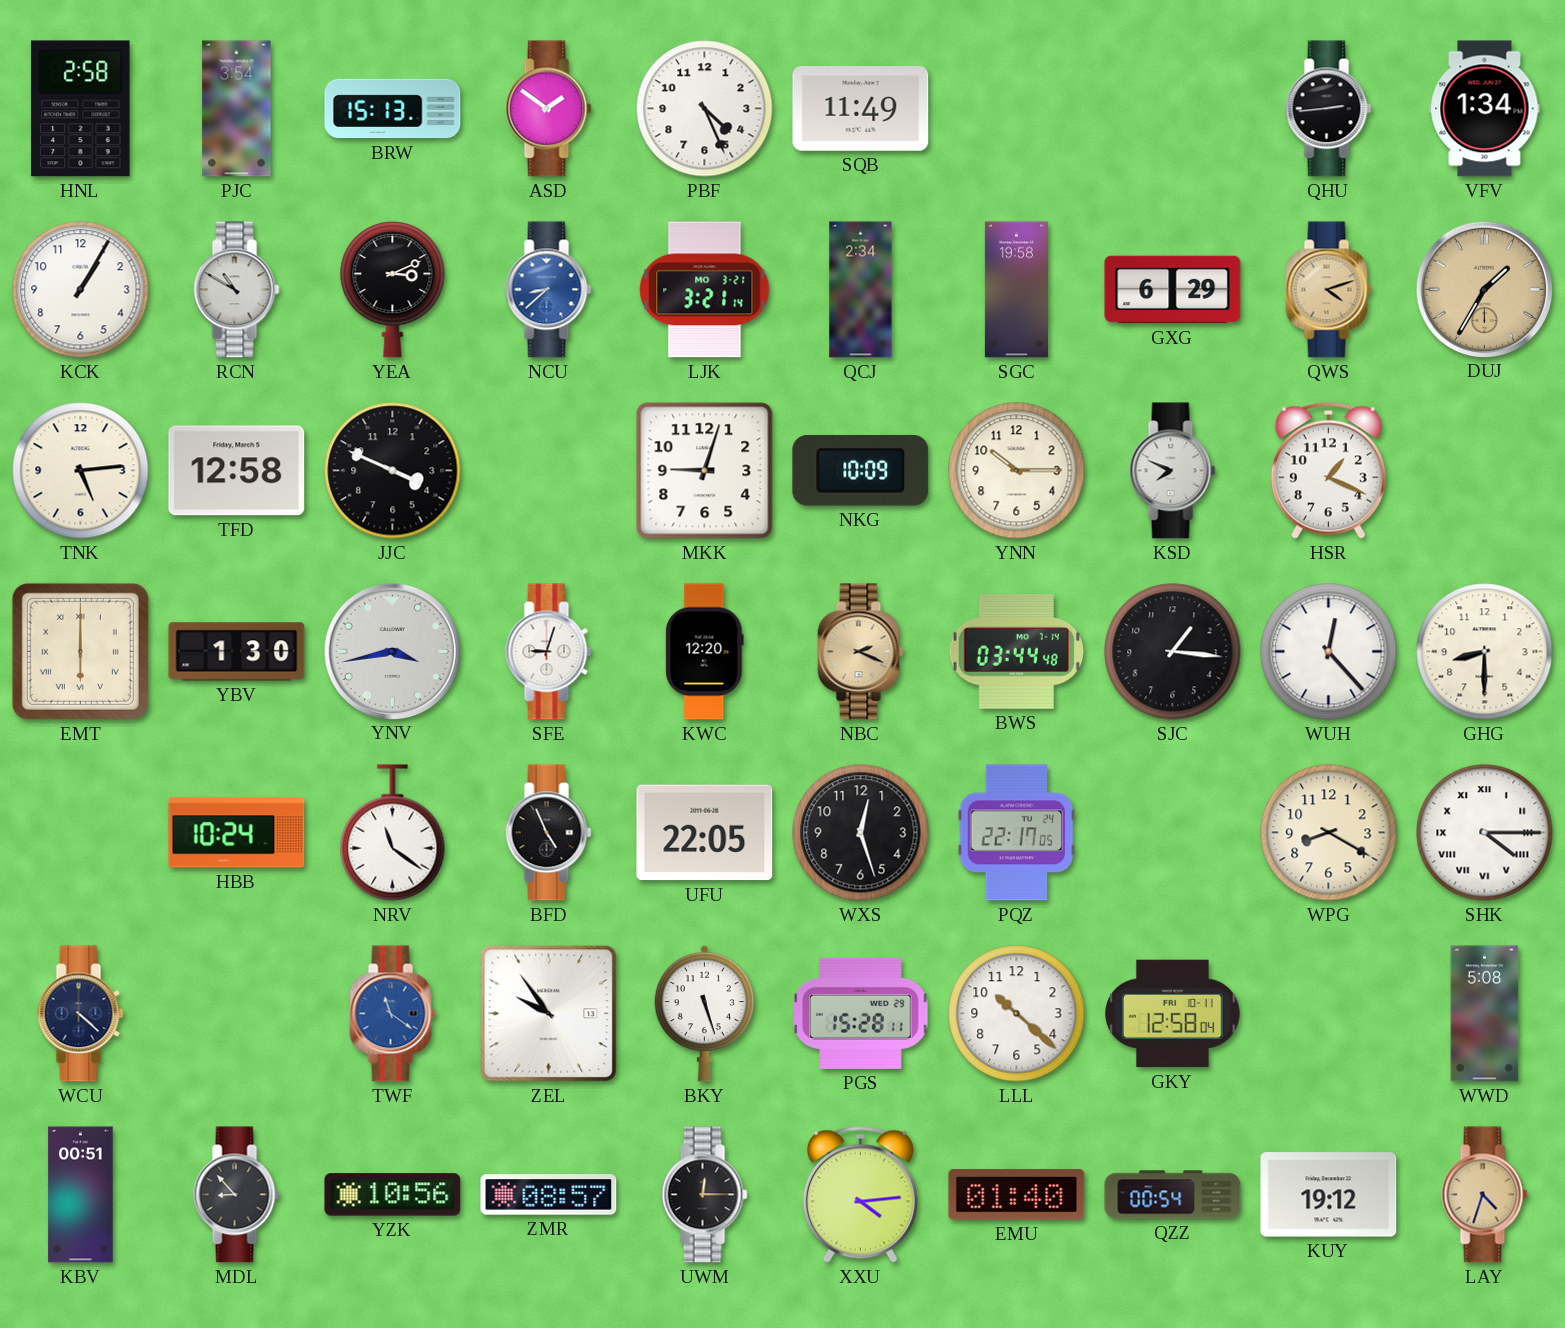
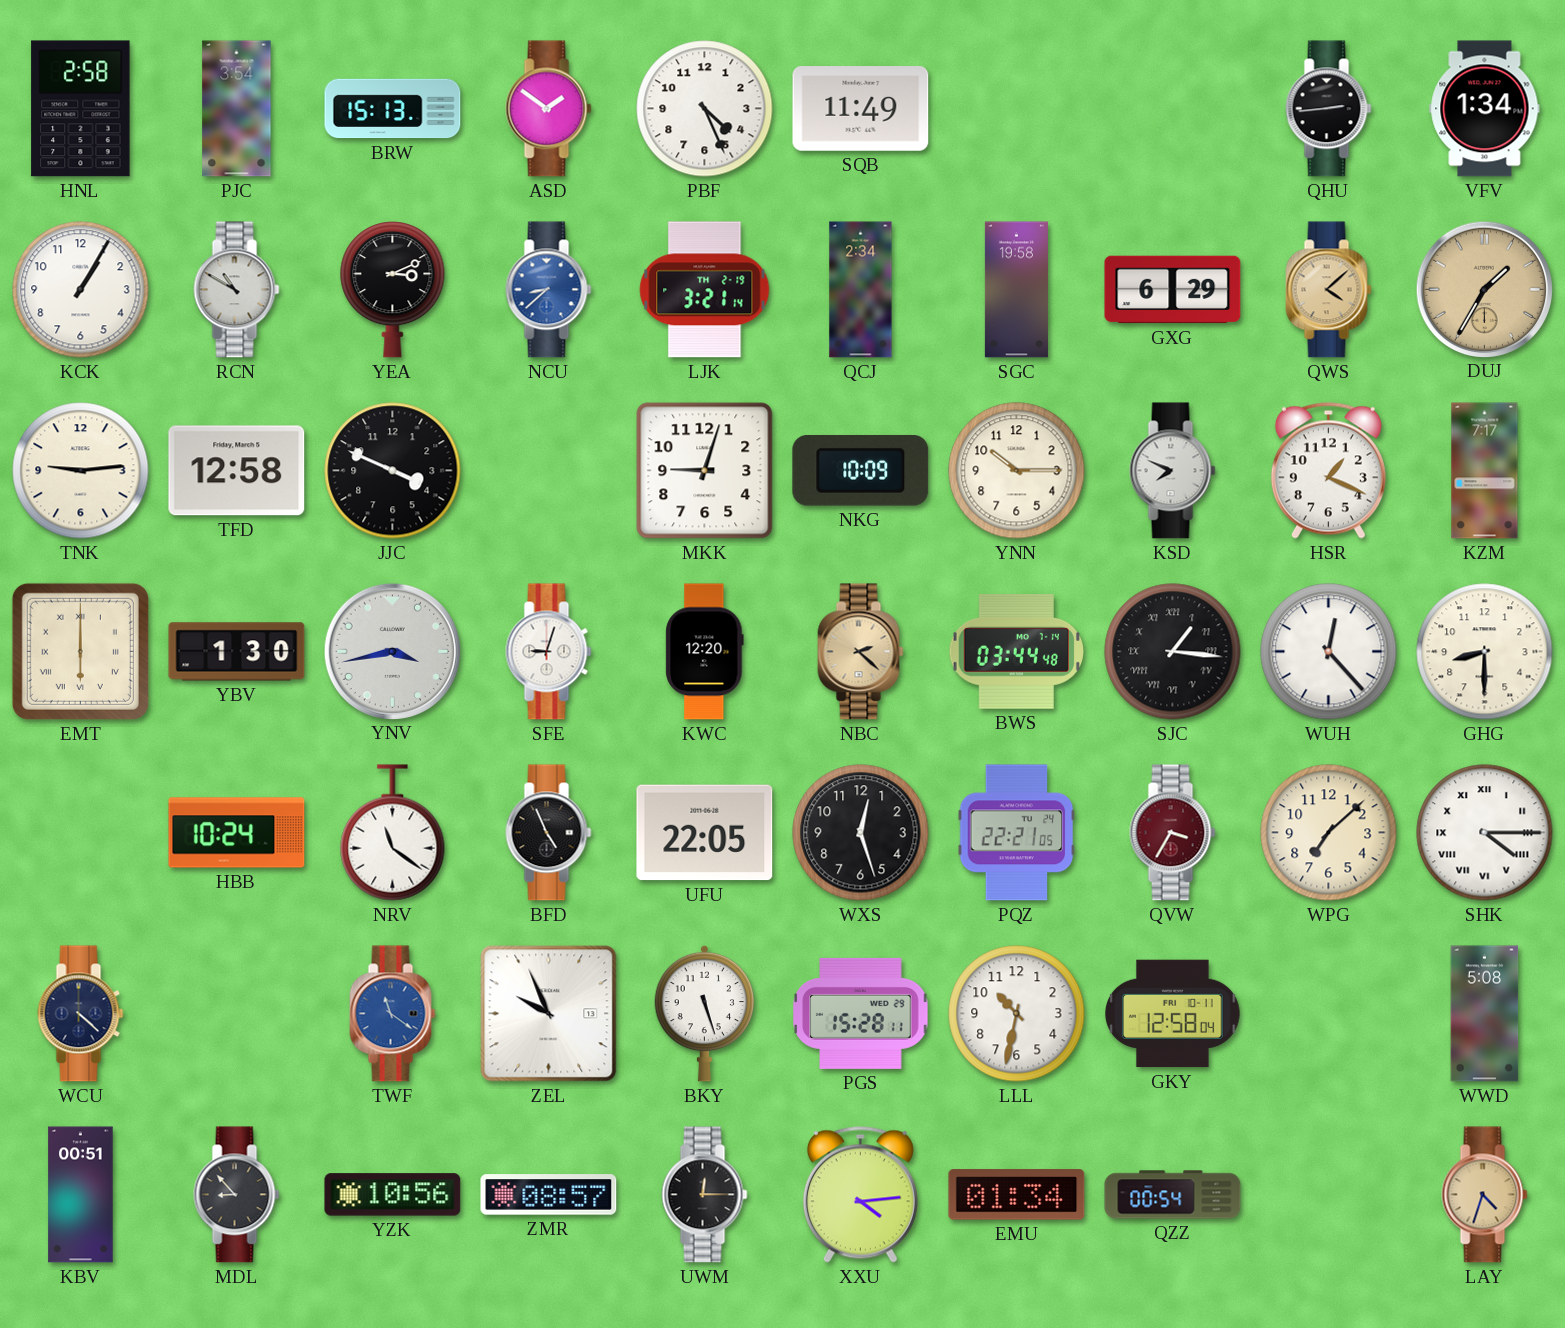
LJK date: MO 3-21 -> TH 2-19 (705, 290)
QWS: 4:12 -> 4:08 (1329, 290)
TNK: 5:14 -> 9:14 (81, 471)
KZM: none -> 7:17 (1485, 471)
NBC: 2:19 -> 2:22 (861, 652)
SJC numerals: Arabic -> Roman (1173, 652)
PQZ: 22:17 -> 22:21 (1017, 833)
QVW: none -> 3:35 (1173, 833)
WPG: 8:20 -> 7:08 (1329, 833)
ZEL: 9:54 -> 9:56 (549, 1014)
LLL: 10:22 -> 10:32 (1017, 1014)
EMU: 01:40 -> 01:34 (1017, 1195)
KUY: 19:12 -> none (1329, 1195)
